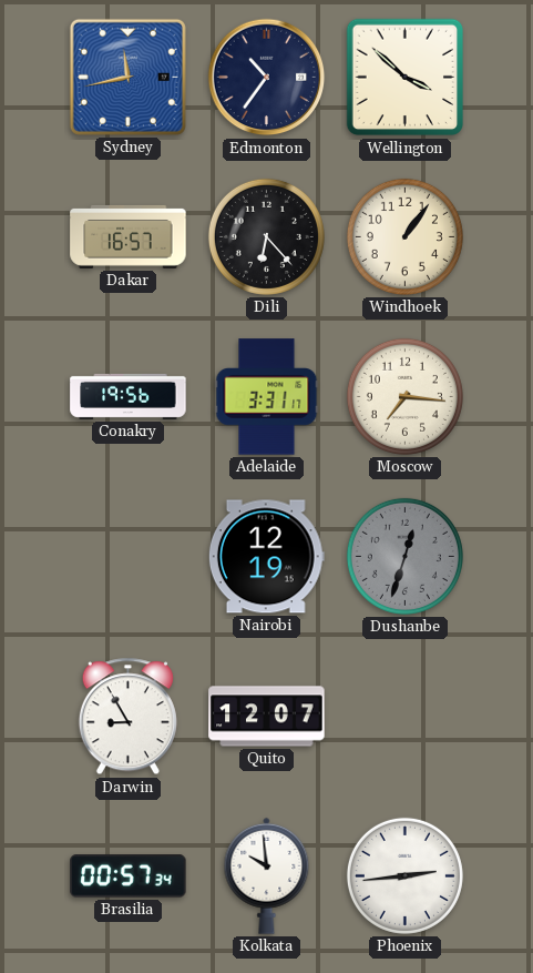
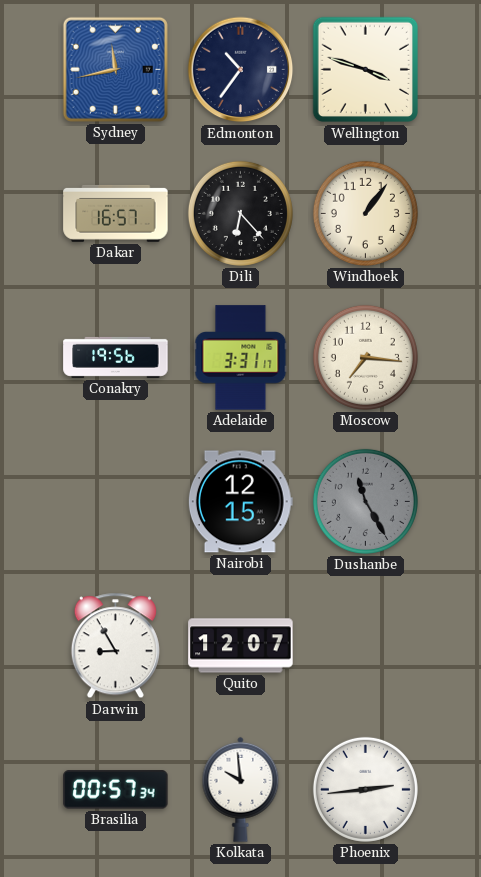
Wellington: 3:52 -> 3:48 (366, 70)
Nairobi: 12:19 -> 12:15 (240, 502)
Dushanbe: 12:33 -> 11:25 (365, 501)
